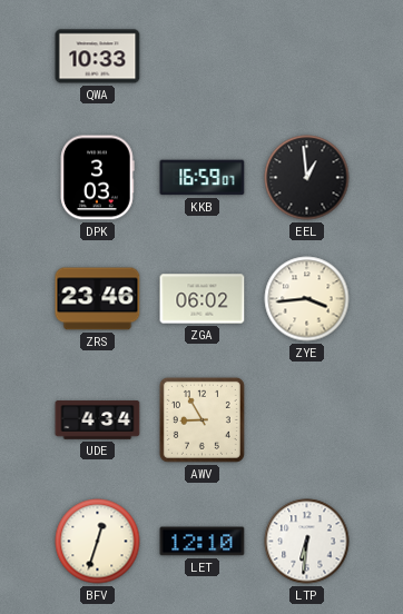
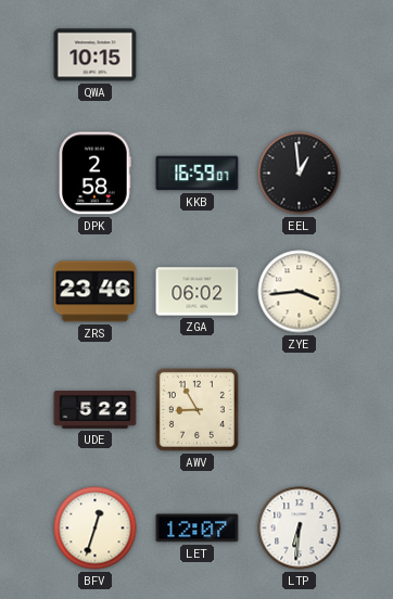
QWA: 10:33 -> 10:15 (96, 55)
DPK: 3:03 -> 2:58 (96, 174)
UDE: 4:34 -> 5:22 (96, 410)
LET: 12:10 -> 12:07 (198, 528)
